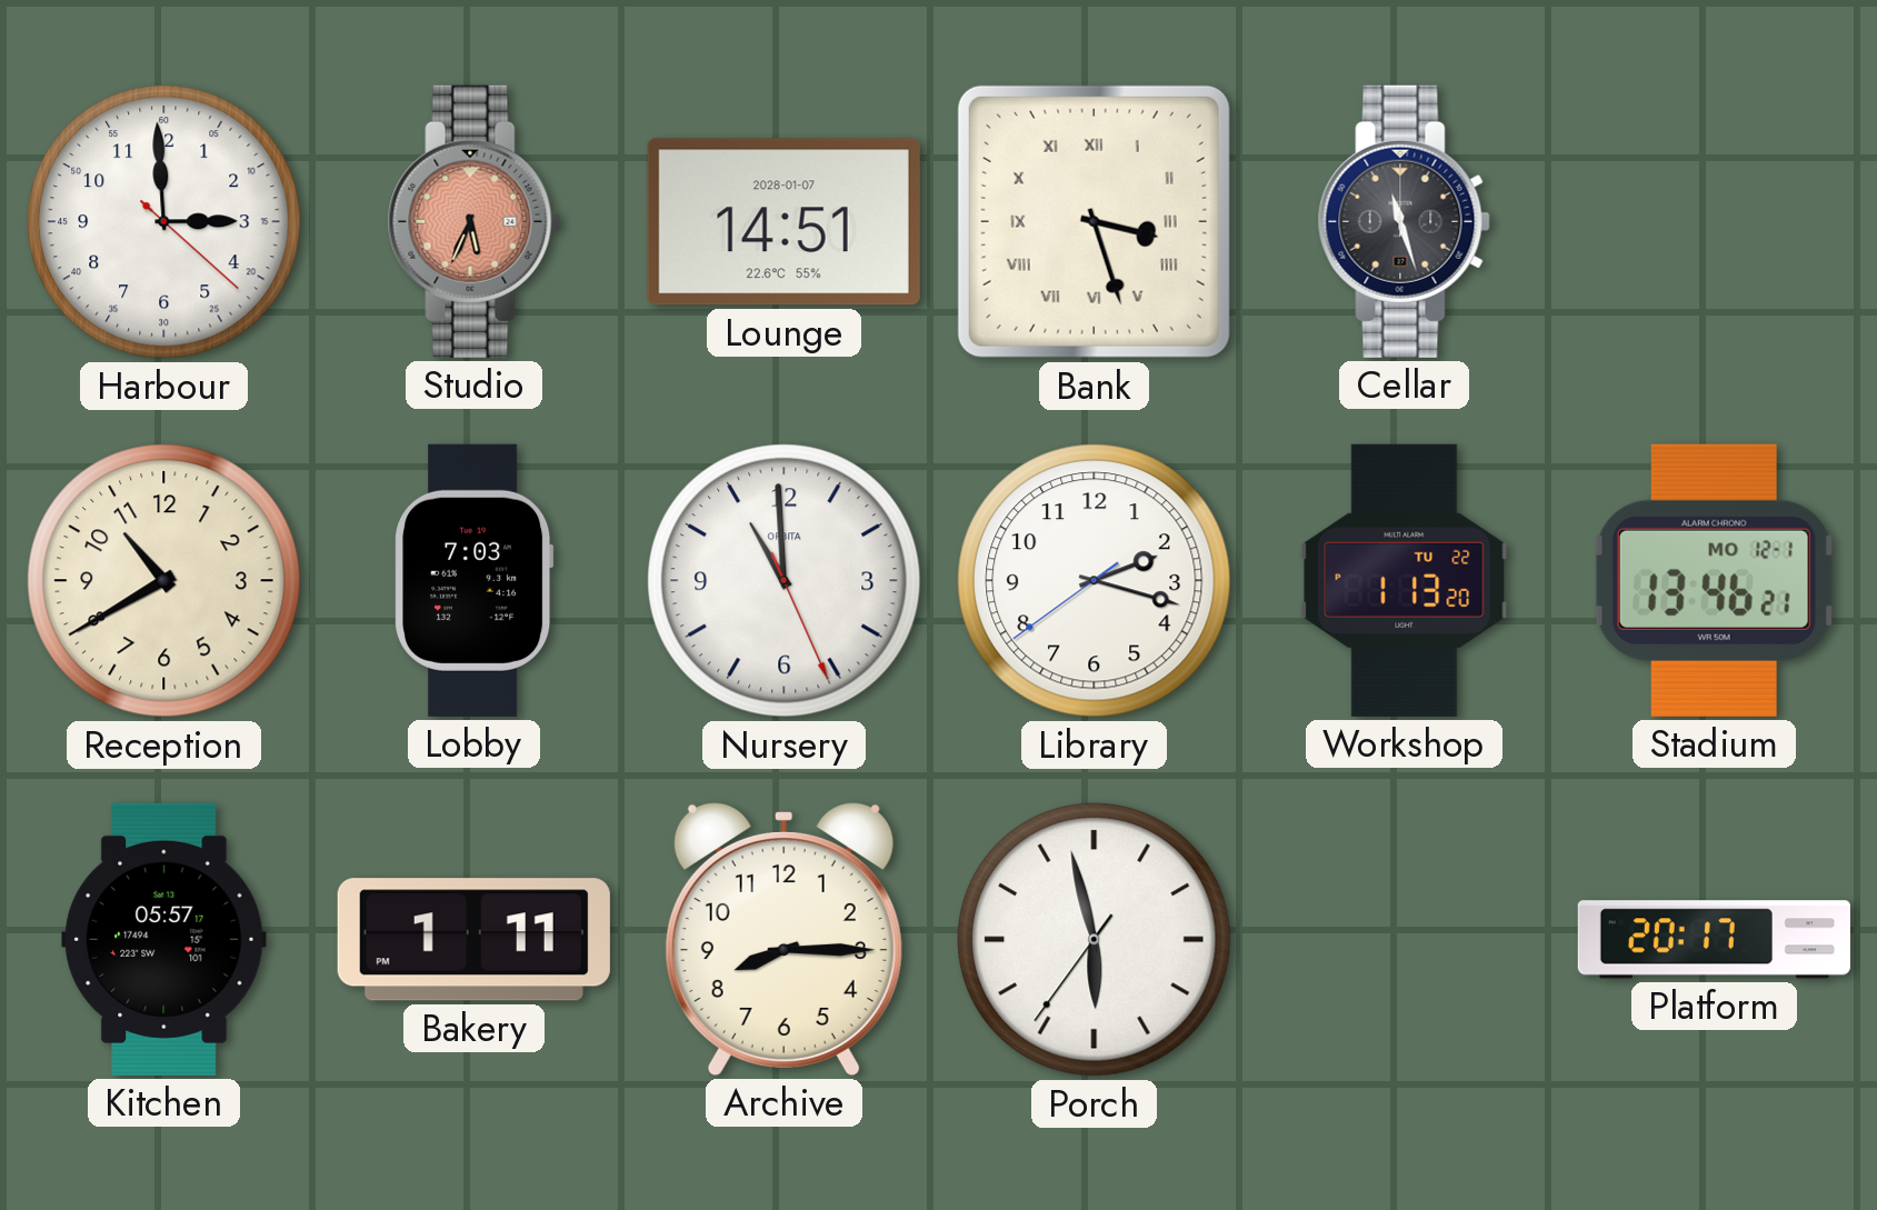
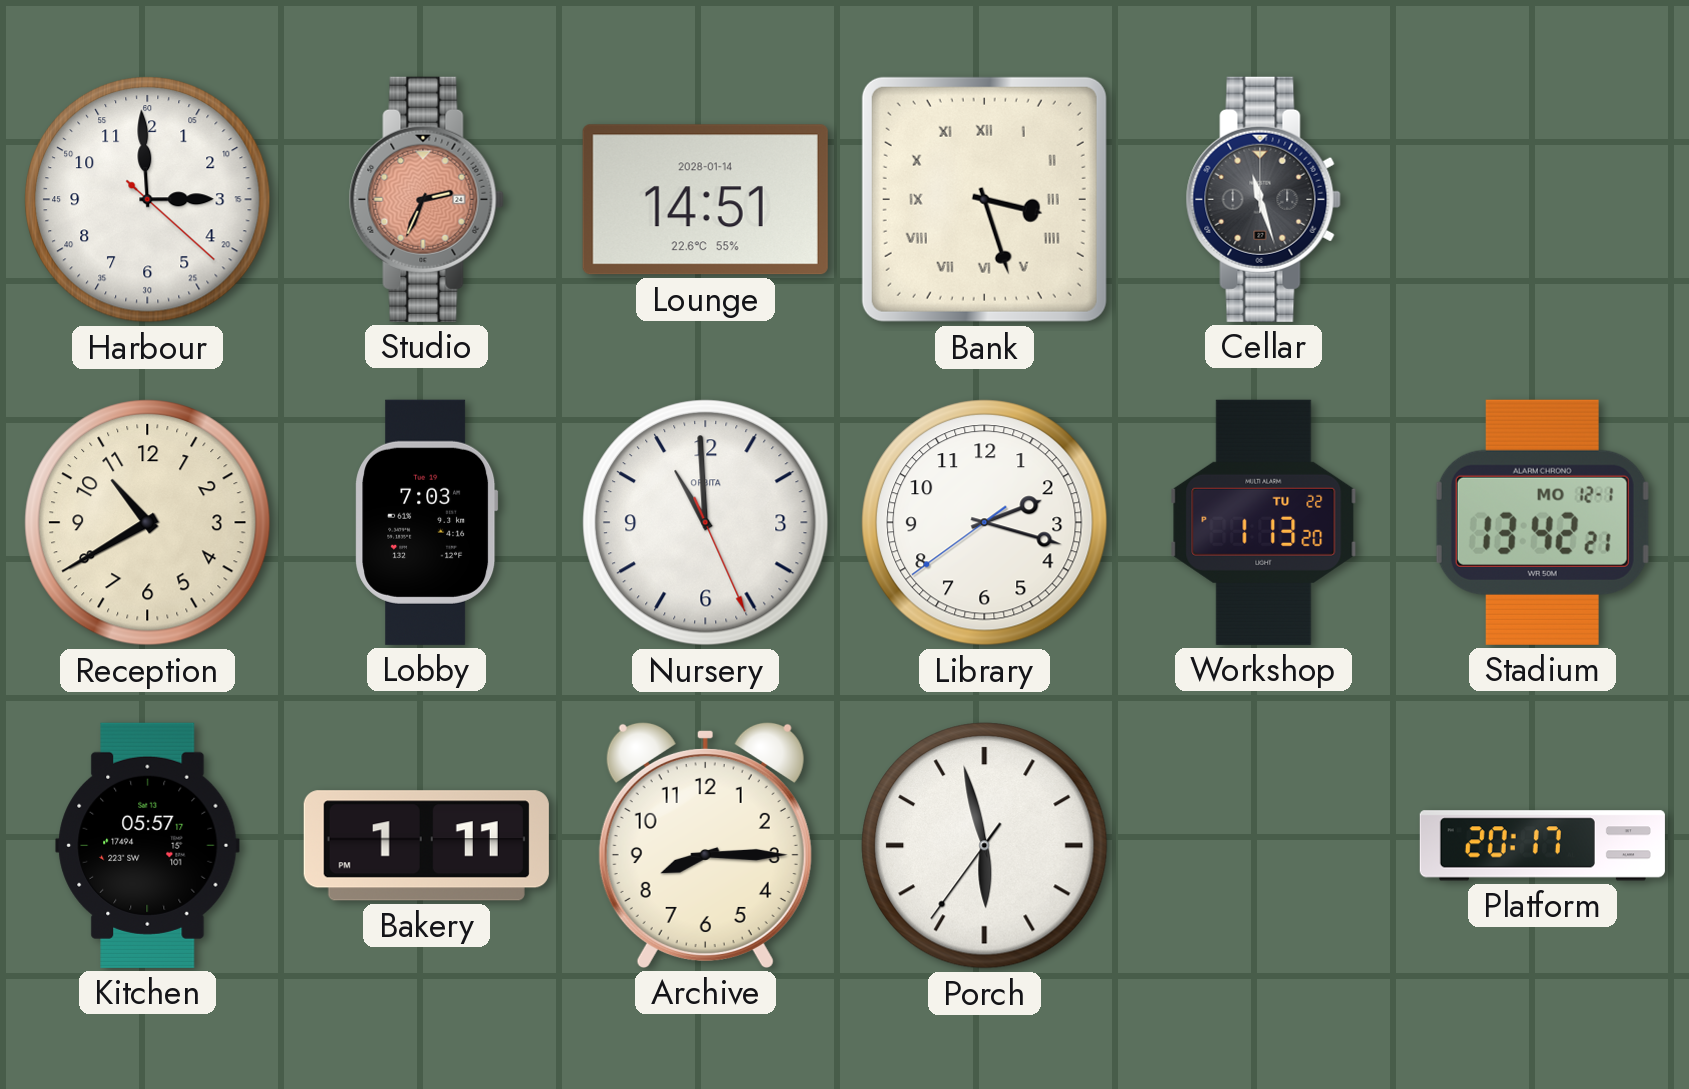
Studio: 5:34 -> 2:34 (426, 199)
Lounge date: 2028-01-07 -> 2028-01-14 (705, 200)
Stadium: 13:46 -> 13:42 (1542, 522)
